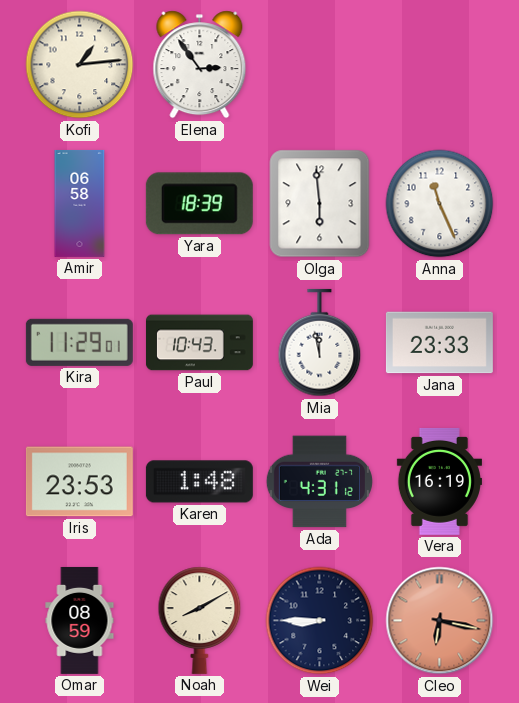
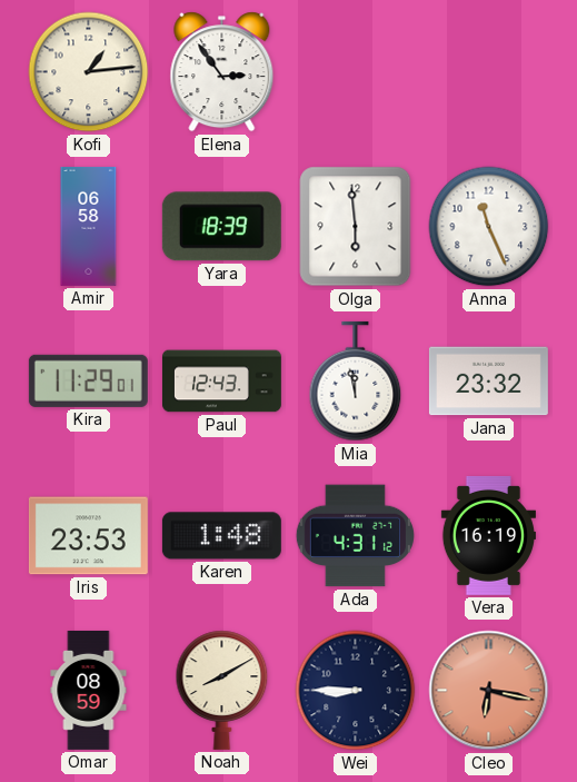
Paul: 10:43 -> 12:43 (221, 382)
Jana: 23:33 -> 23:32 (488, 382)
